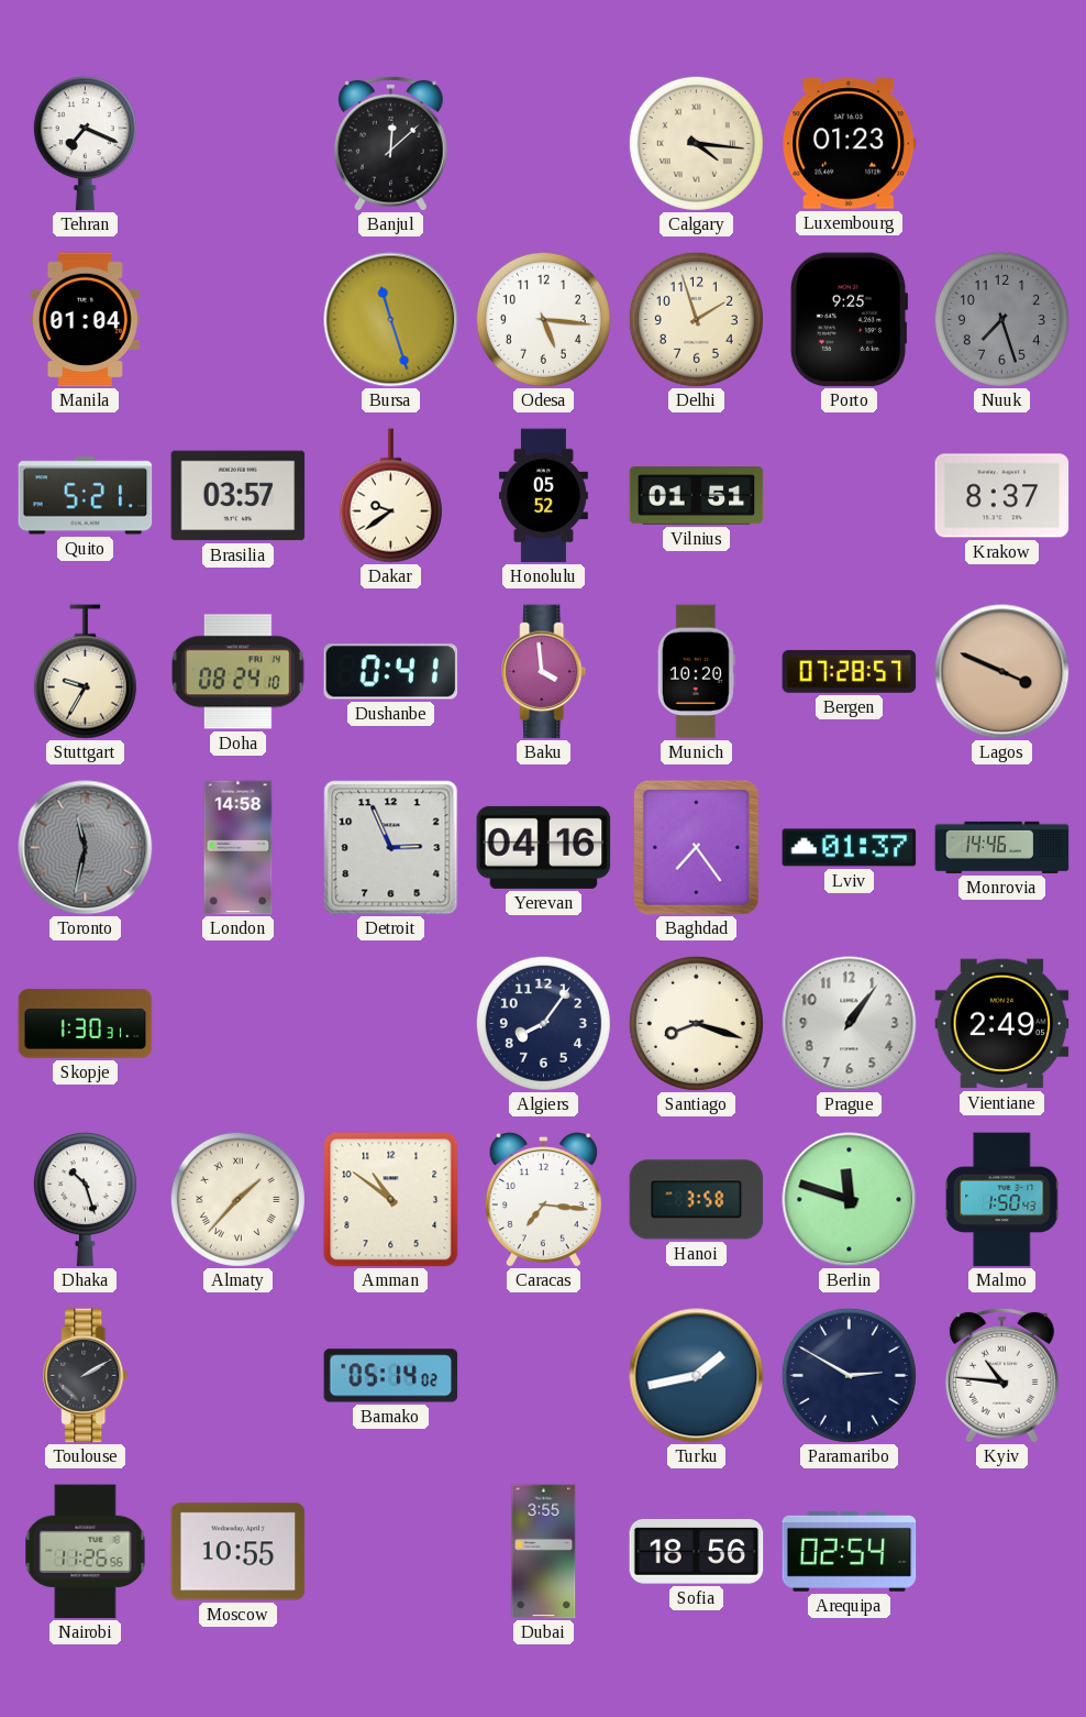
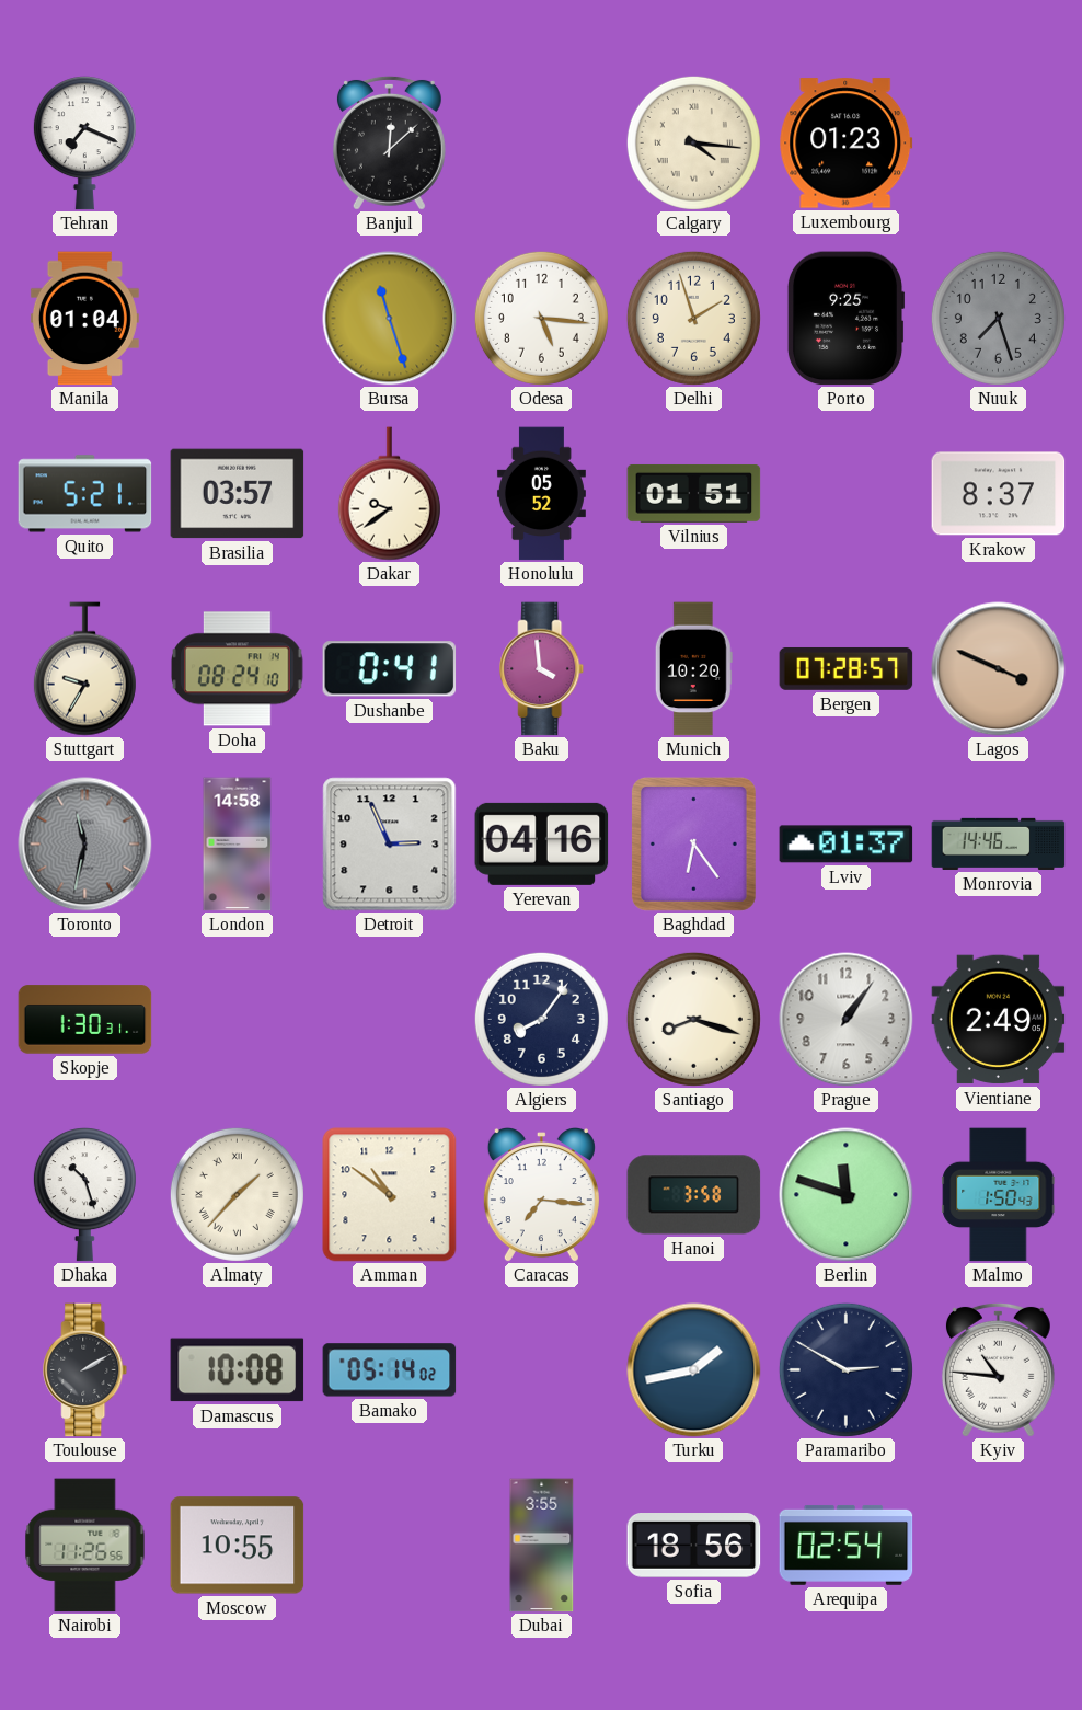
Baghdad: 7:24 -> 6:24 (693, 843)
Damascus: none -> 10:08 (238, 1370)
